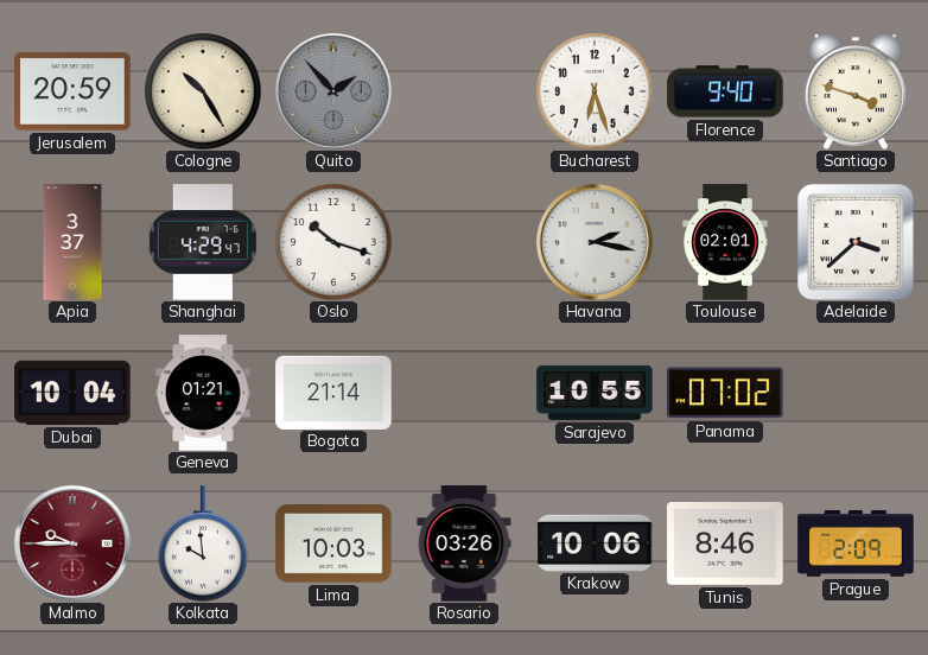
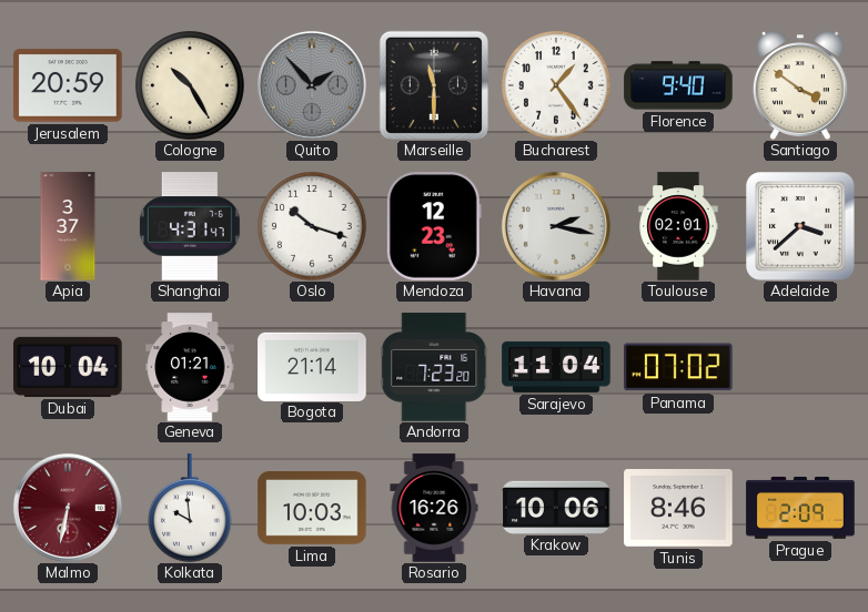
Marseille: none -> 11:30 (434, 85)
Bucharest: 6:27 -> 1:24 (556, 85)
Santiago: 3:48 -> 3:51 (800, 85)
Shanghai: 4:29 -> 4:31 (190, 226)
Mendoza: none -> 12:23 (434, 226)
Andorra: none -> 7:23 (434, 367)
Sarajevo: 10:55 -> 11:04 (556, 367)
Malmo: 9:45 -> 6:32 (68, 508)
Rosario: 03:26 -> 16:26 (434, 508)
